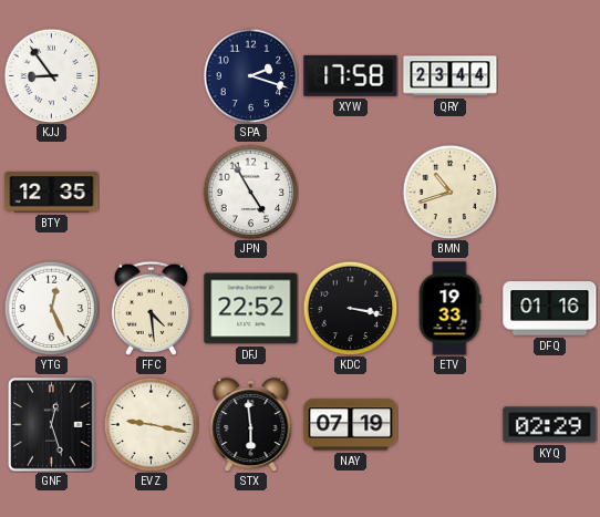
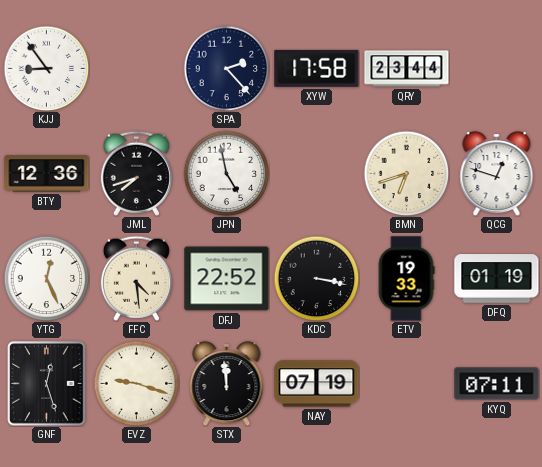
SPA: 2:18 -> 2:23 (226, 68)
BTY: 12:35 -> 12:36 (47, 174)
JML: none -> 7:42 (136, 173)
JPN: 4:55 -> 4:58 (226, 173)
BMN: 10:42 -> 6:42 (406, 173)
QCG: none -> 12:48 (497, 173)
DFQ: 01:16 -> 01:19 (497, 279)
EVZ: 9:17 -> 9:18 (136, 383)
STX: 5:59 -> 11:59 (227, 383)
KYQ: 02:29 -> 07:11 (497, 384)
